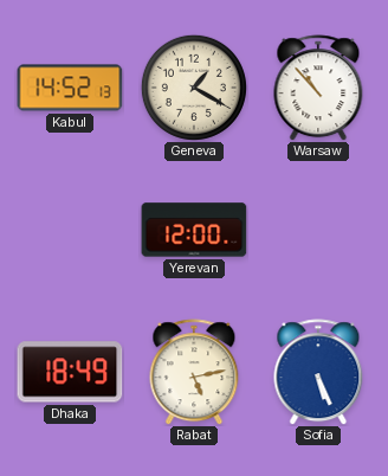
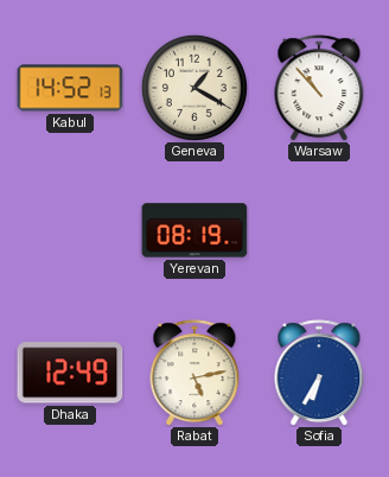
Yerevan: 12:00 -> 08:19 (194, 230)
Dhaka: 18:49 -> 12:49 (70, 373)
Sofia: 5:26 -> 6:35 (319, 373)
